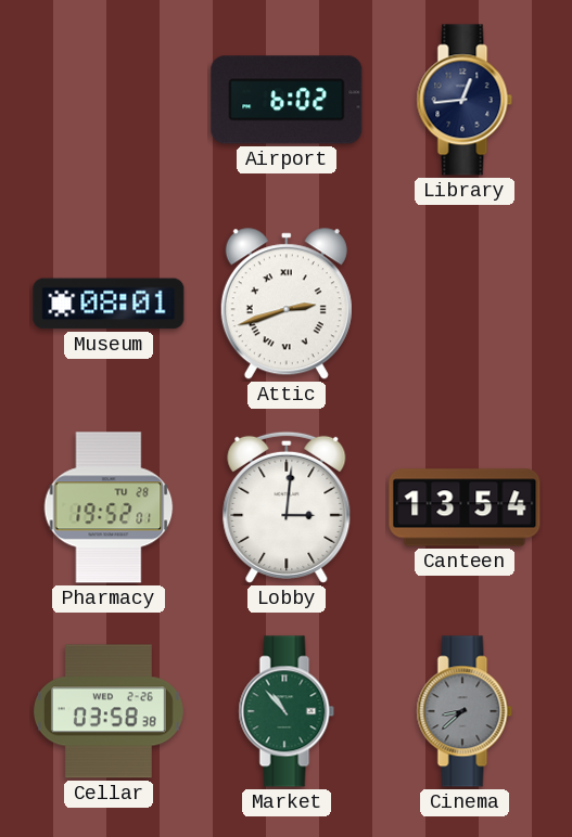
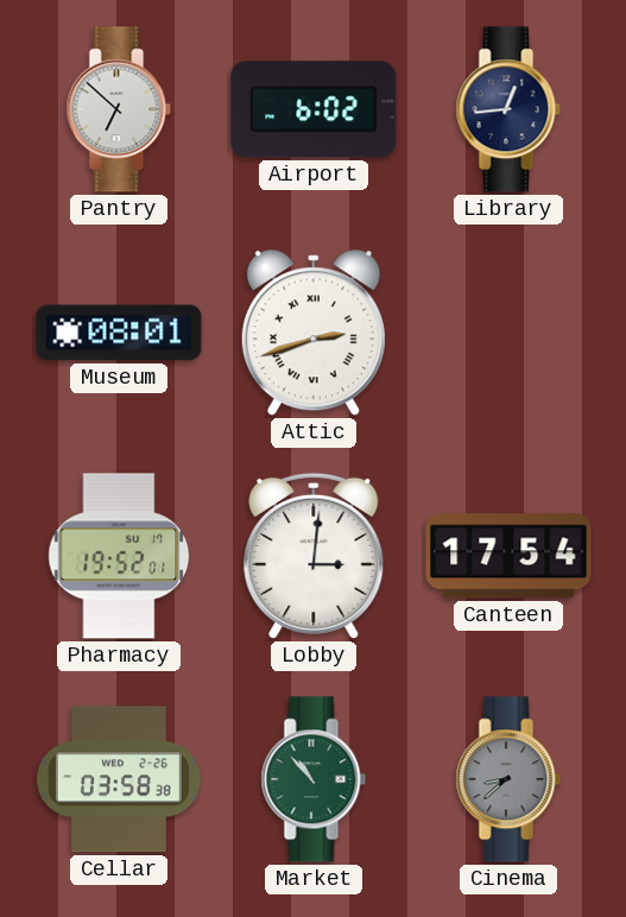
Pantry: none -> 6:52 (119, 109)
Pharmacy date: TU 28 -> SU 17 (119, 556)
Canteen: 13:54 -> 17:54 (508, 556)
